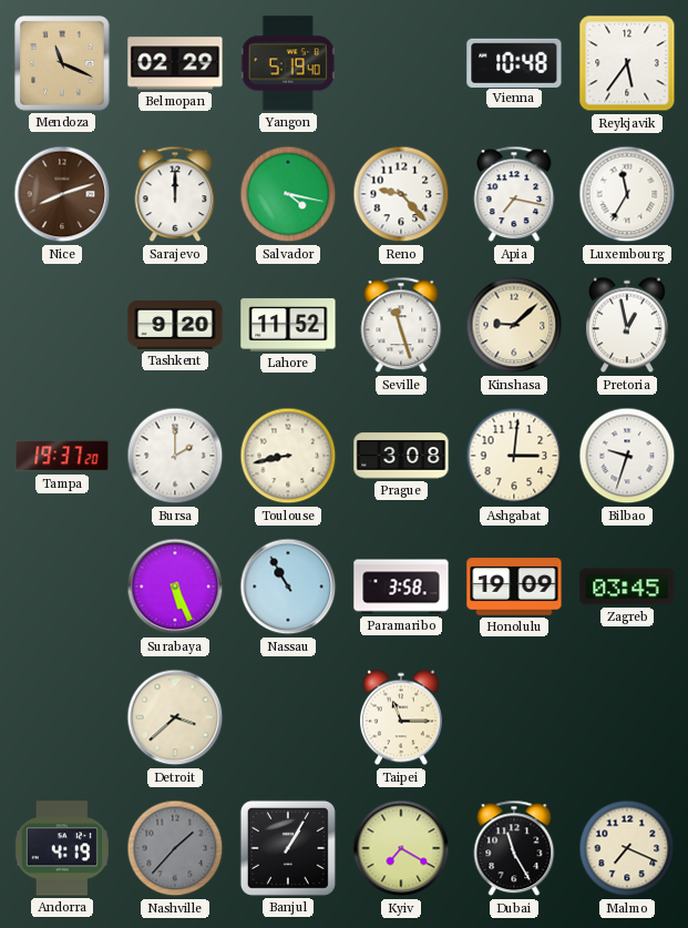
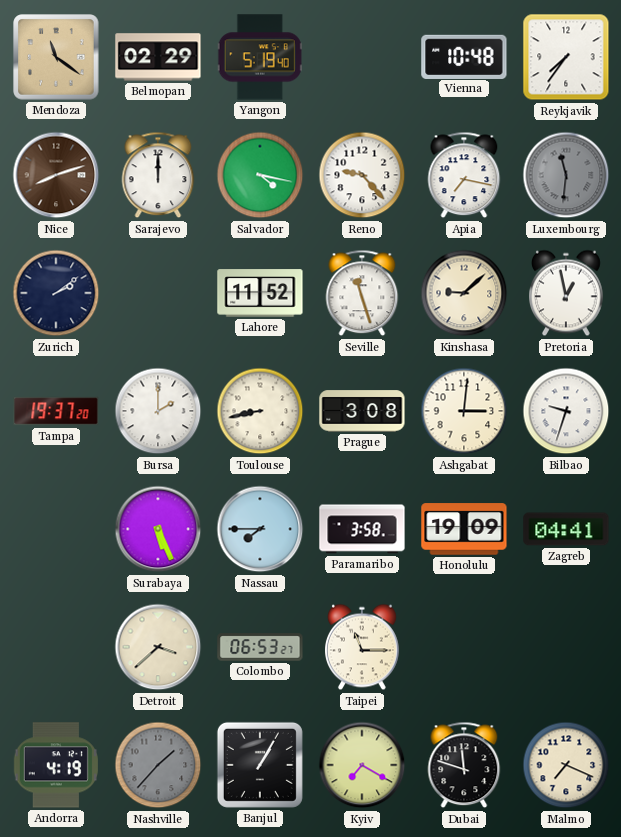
Mendoza: 11:19 -> 11:21 (56, 57)
Reykjavik: 5:36 -> 7:36 (566, 57)
Luxembourg: 11:35 -> 11:31 (566, 175)
Luxembourg dial: white -> grey (566, 175)
Zurich: none -> 2:09 (56, 293)
Tashkent: 9:20 -> none (175, 325)
Nassau: 10:55 -> 7:45 (260, 529)
Zagreb: 03:45 -> 04:41 (566, 529)
Colombo: none -> 06:53 (260, 647)
Dubai: 11:25 -> 11:48 (464, 765)
